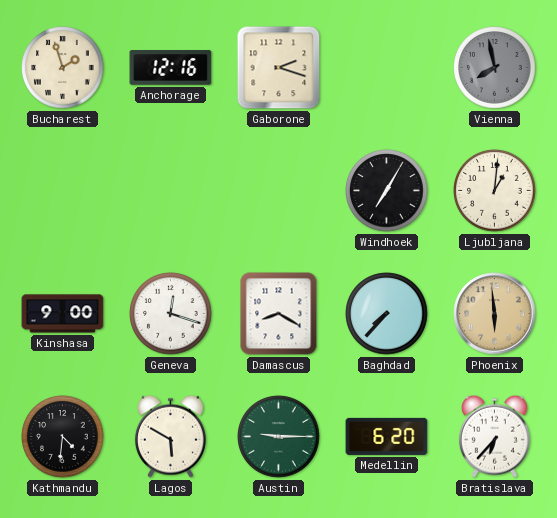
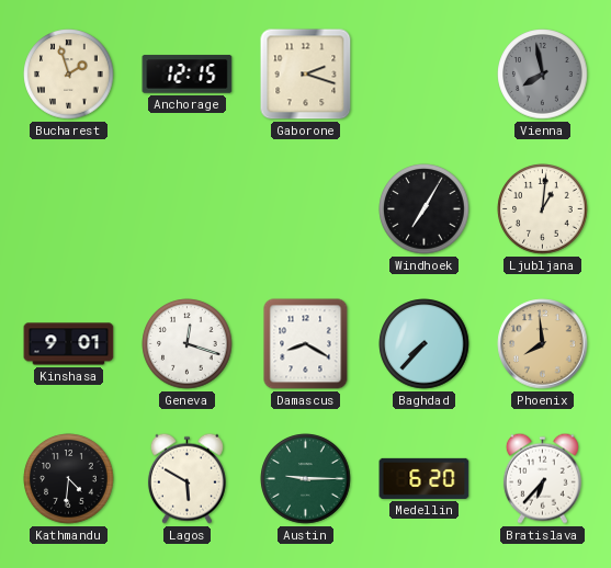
Anchorage: 12:16 -> 12:15 (188, 75)
Kinshasa: 9:00 -> 9:01 (69, 344)
Phoenix: 5:59 -> 7:59 (543, 344)
